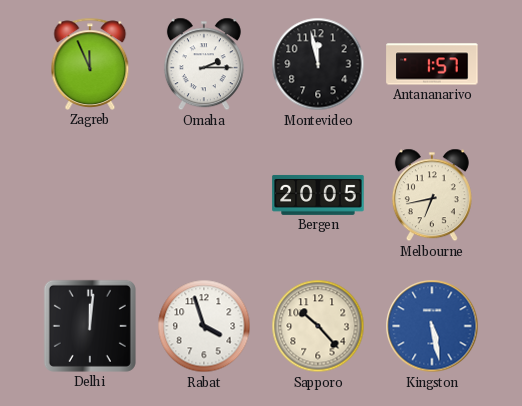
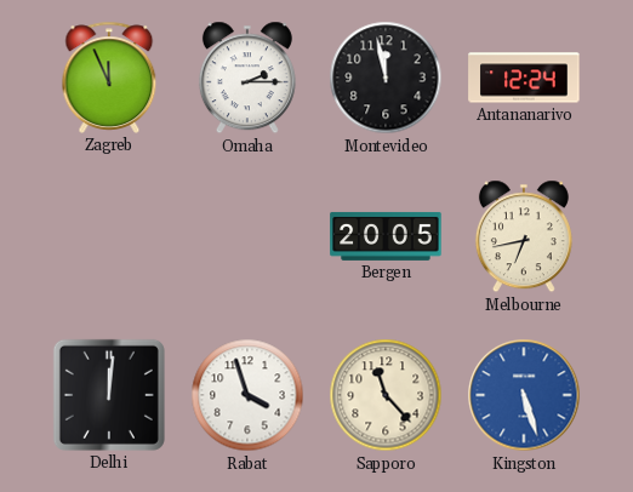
Antananarivo: 1:57 -> 12:24 (524, 78)
Sapporo: 10:23 -> 11:23 (386, 395)
Kingston: 5:28 -> 5:27 (524, 395)
